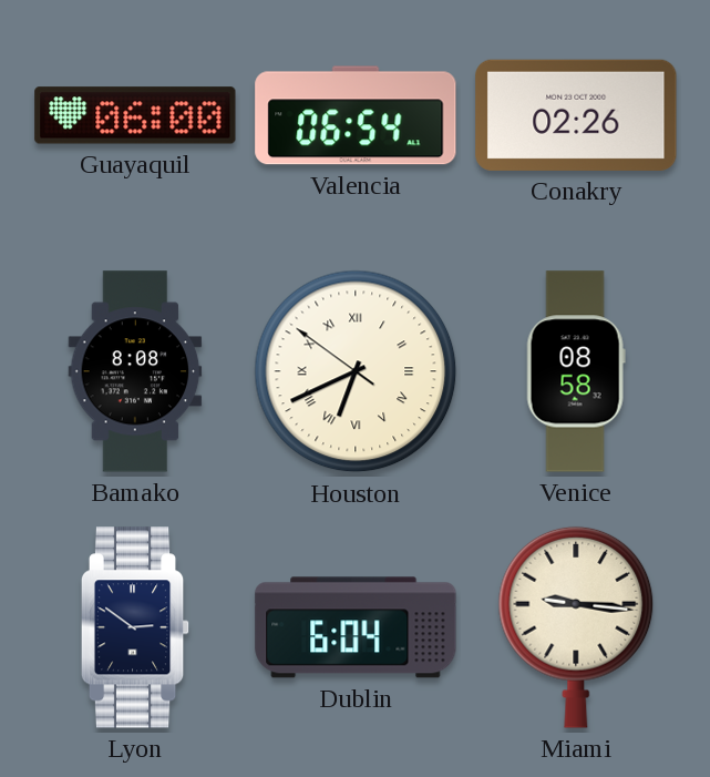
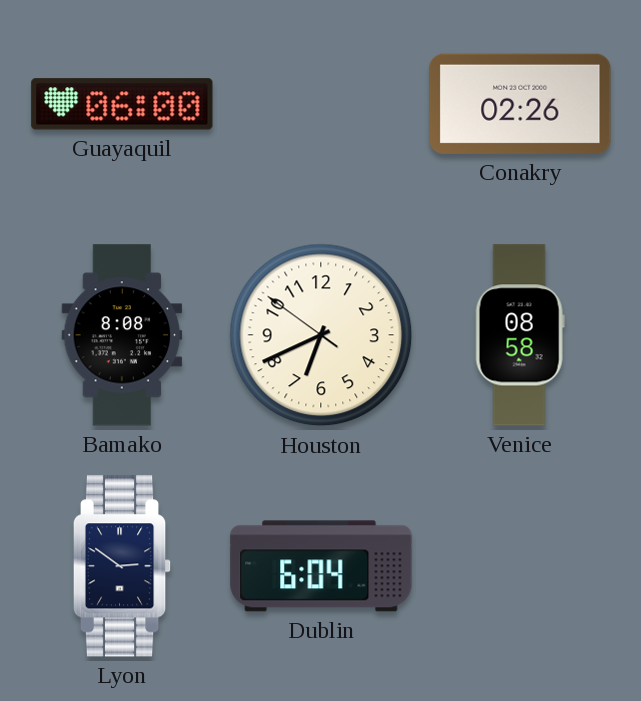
Valencia: 06:54 -> none (356, 115)
Houston numerals: Roman -> Arabic (321, 335)
Miami: 9:16 -> none (576, 627)
